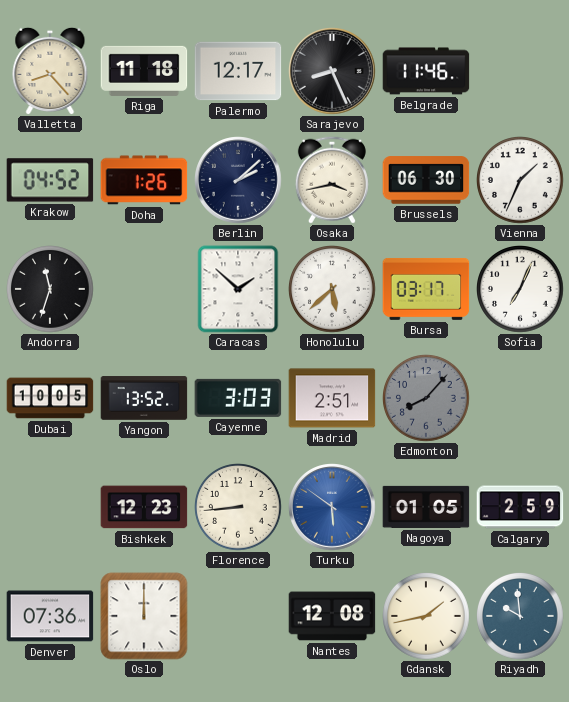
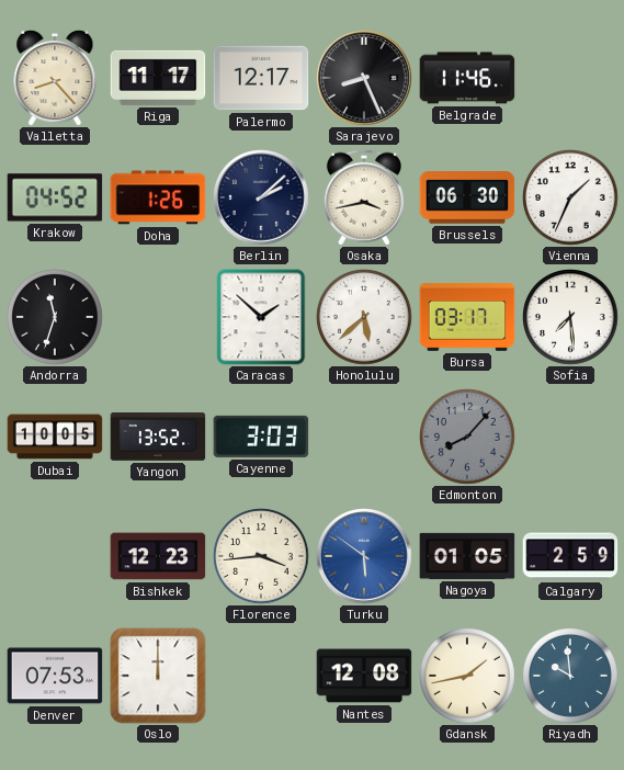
Riga: 11:18 -> 11:17 (158, 78)
Sofia: 7:04 -> 7:29 (571, 318)
Madrid: 2:51 -> none (332, 398)
Florence: 8:44 -> 3:44 (262, 557)
Denver: 07:36 -> 07:53 (55, 676)
